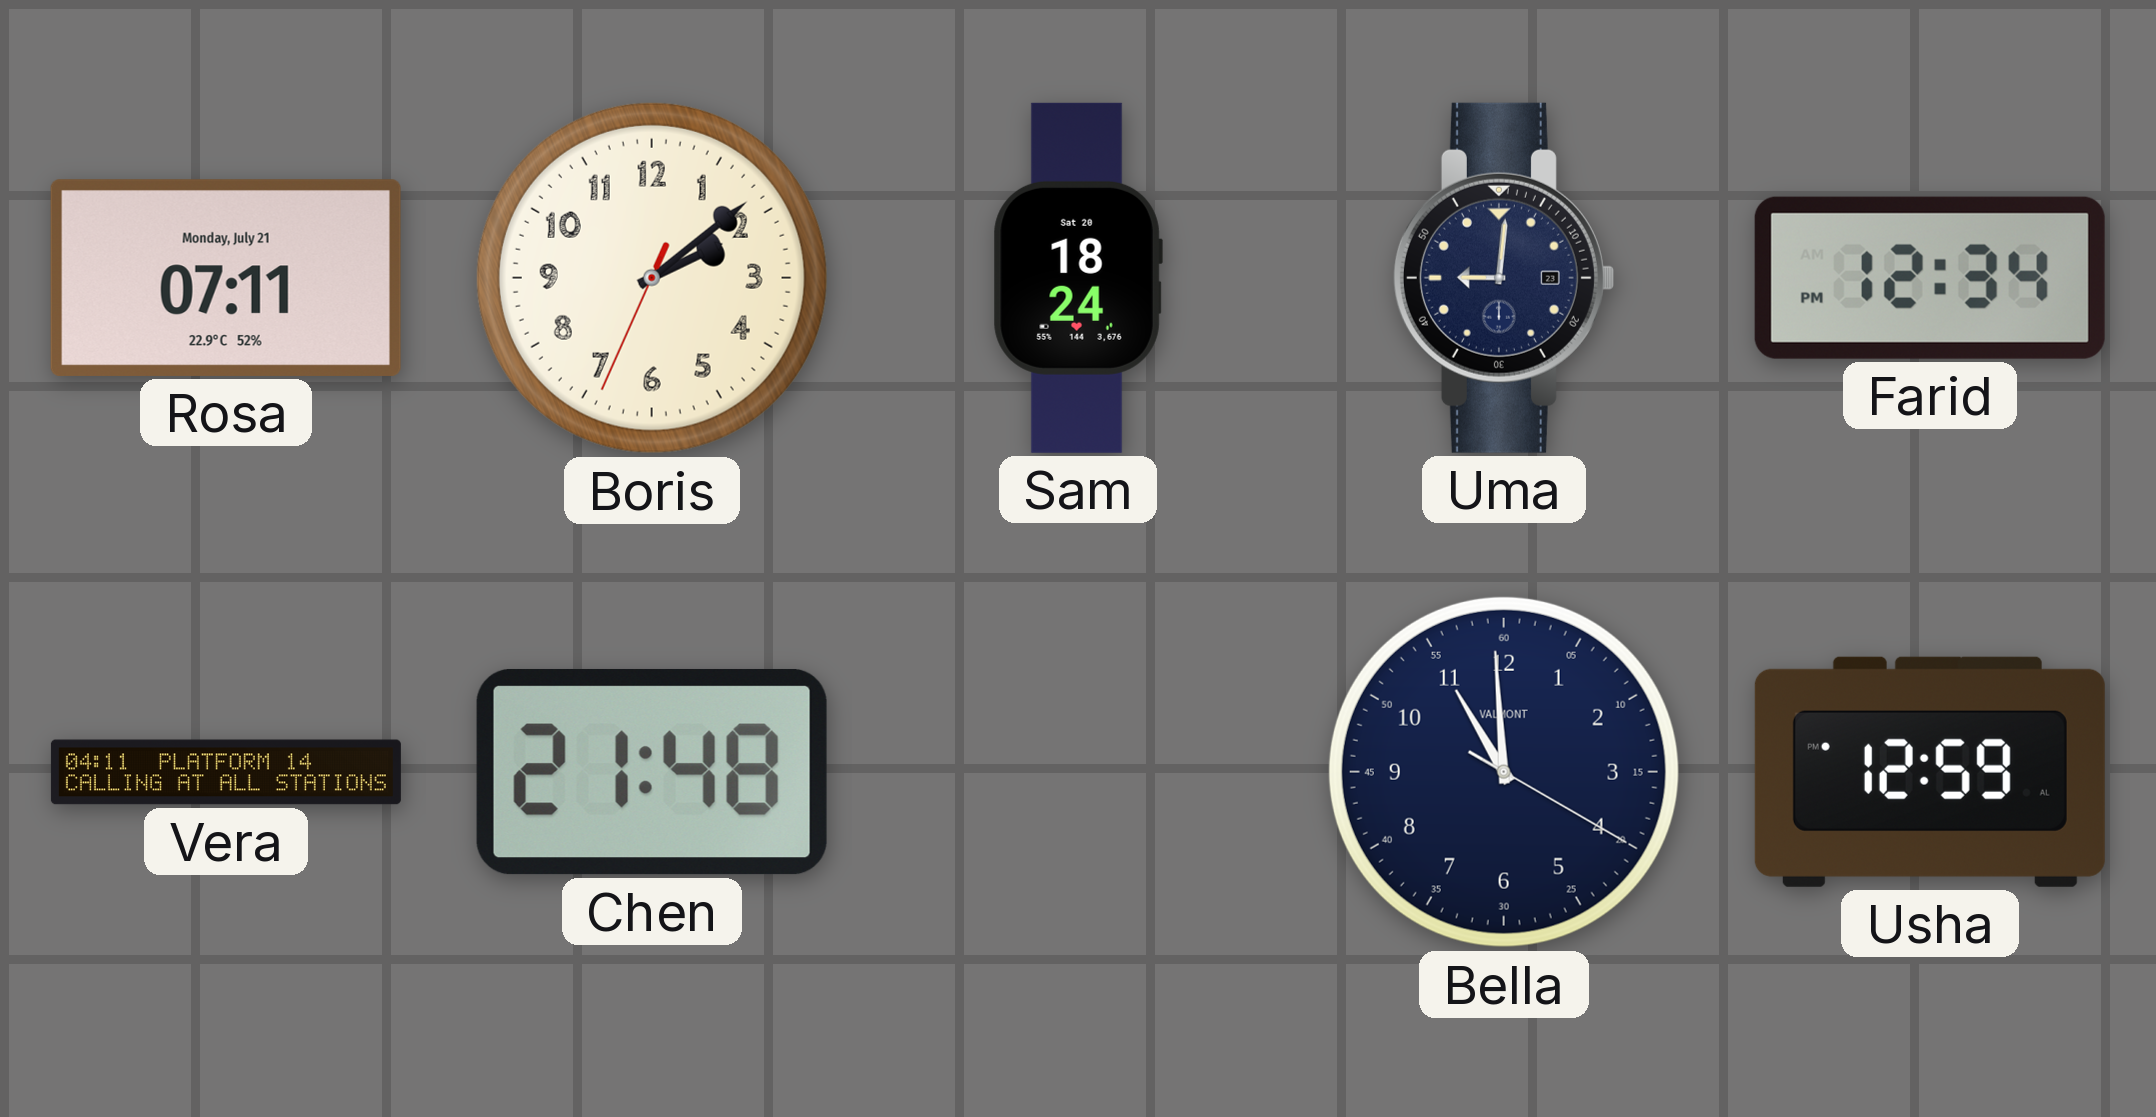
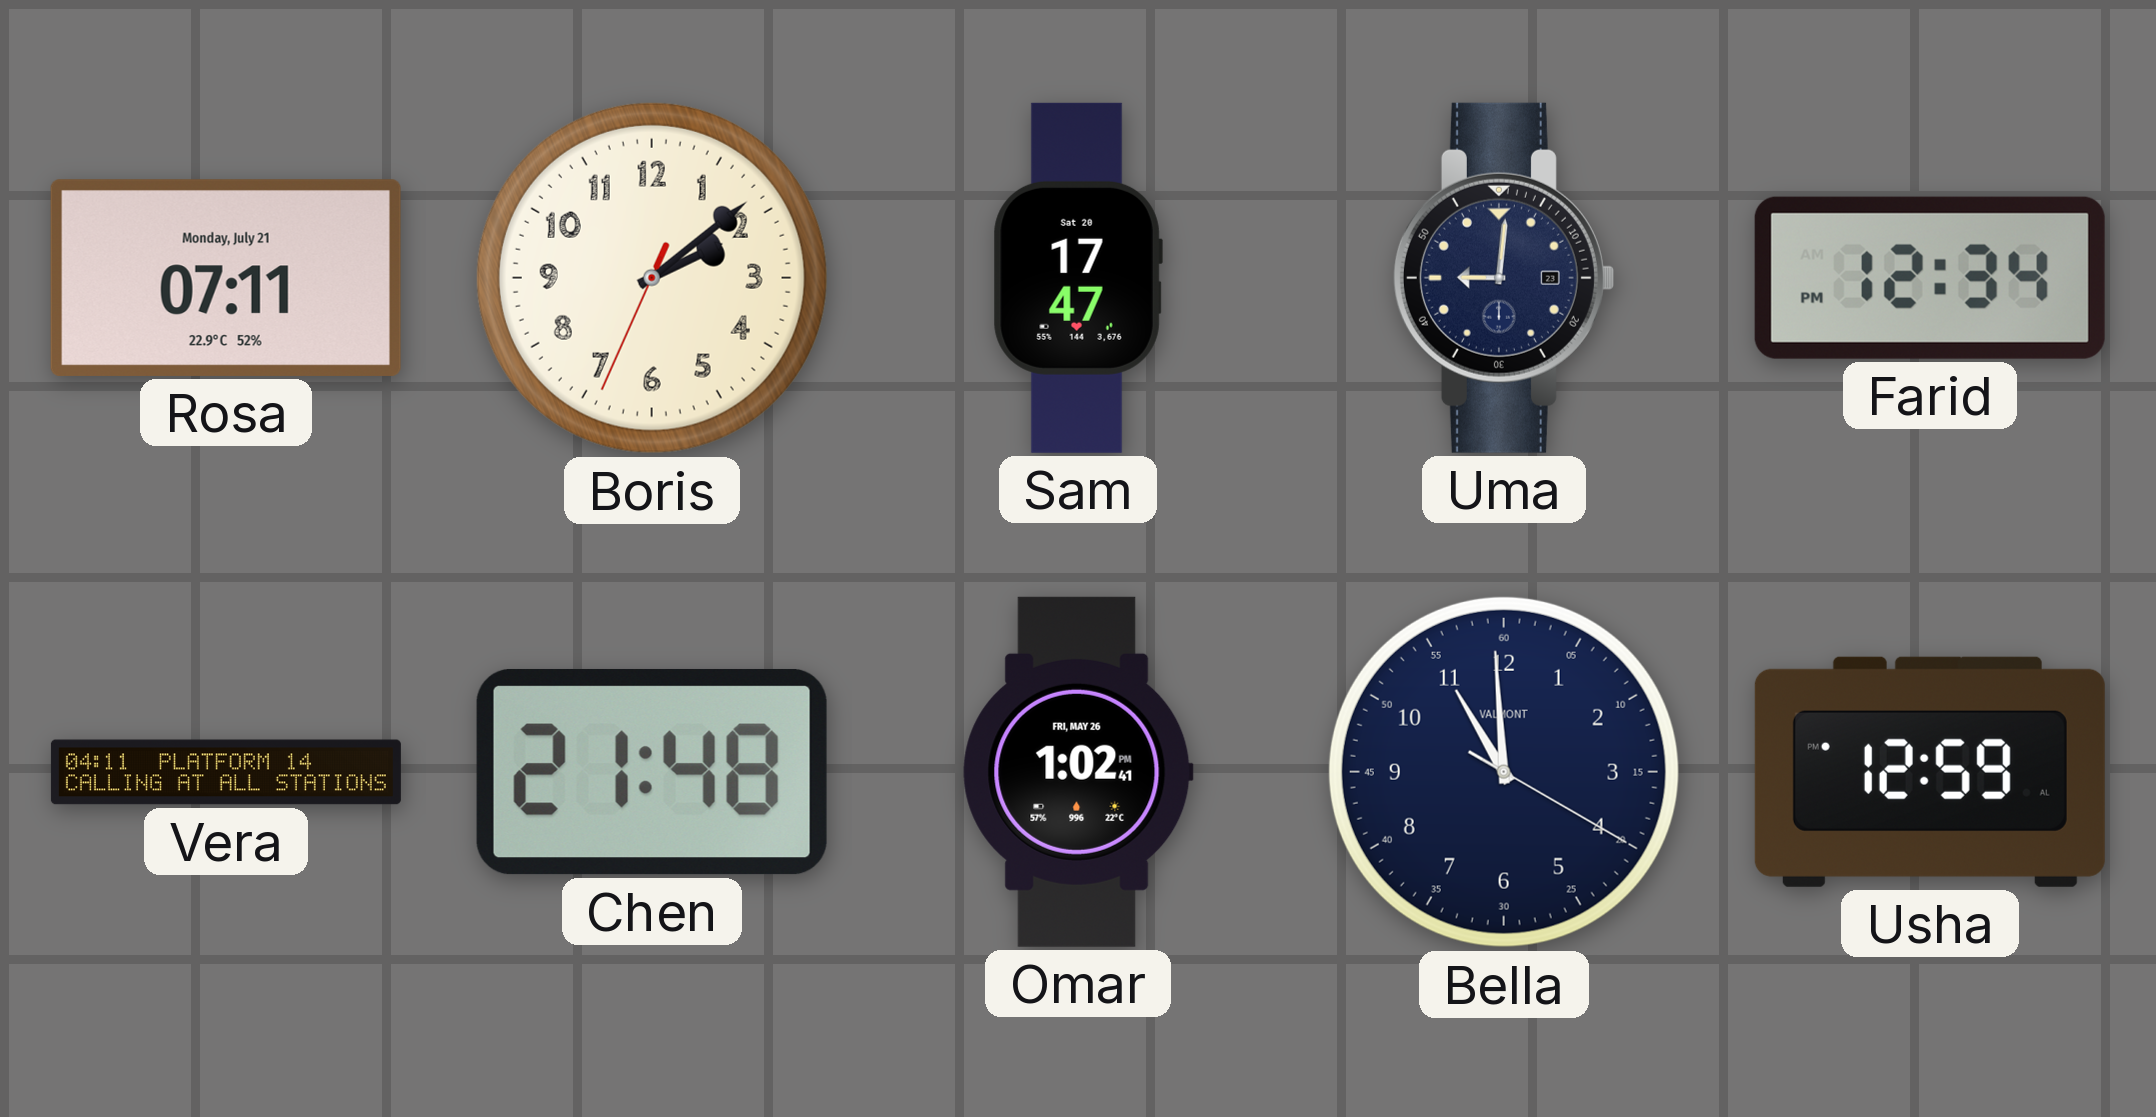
Sam: 18:24 -> 17:47 (1078, 278)
Omar: none -> 1:02 (1078, 772)
